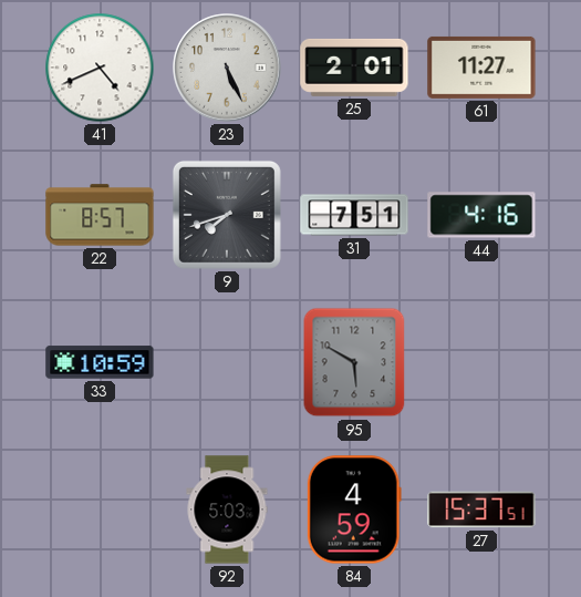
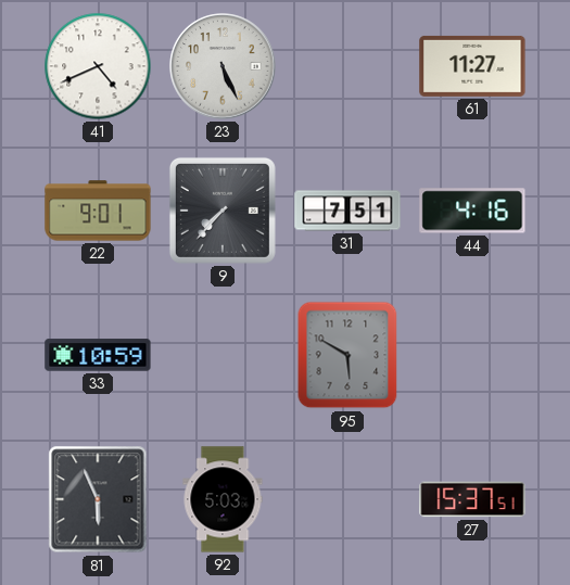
25: 2:01 -> none (354, 68)
22: 8:57 -> 9:01 (98, 211)
9: 7:42 -> 7:37 (223, 211)
81: none -> 5:56 (98, 499)
84: 4:59 -> none (354, 509)
